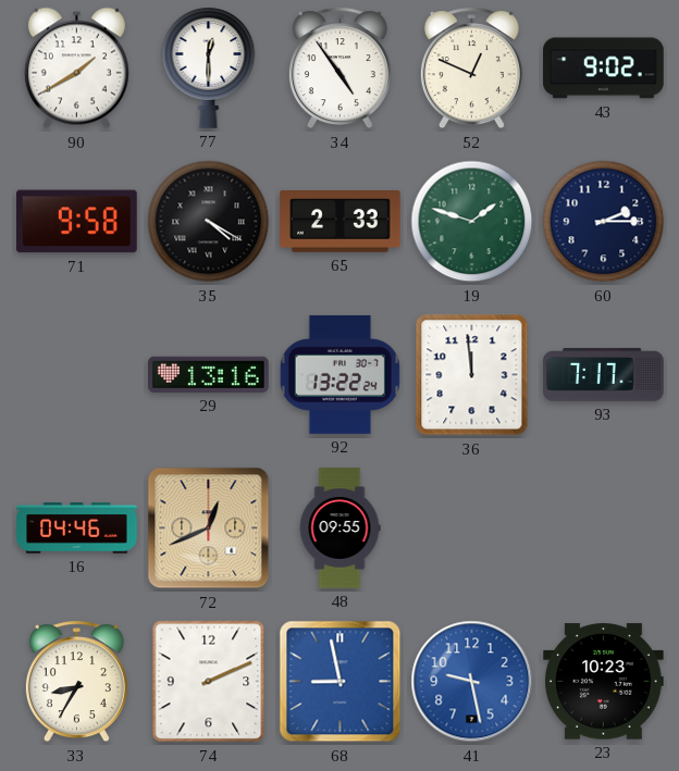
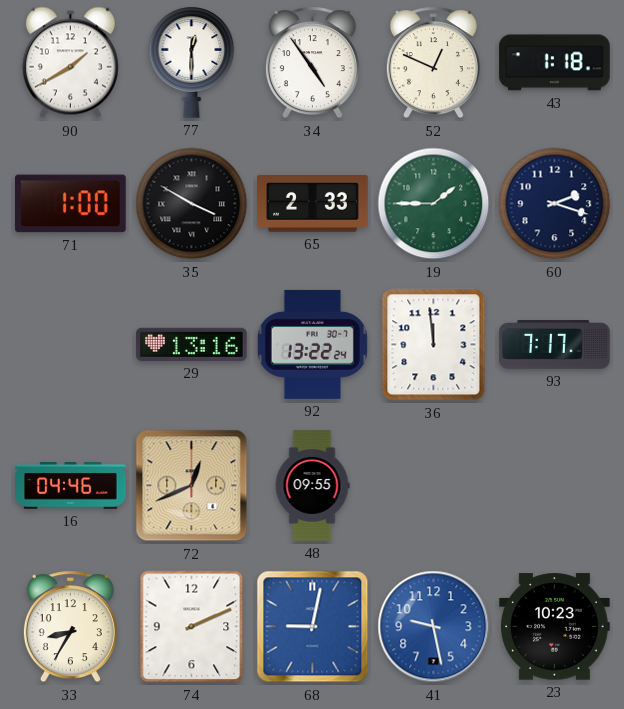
43: 9:02 -> 1:18 (555, 63)
71: 9:58 -> 1:00 (71, 204)
35: 4:20 -> 3:50 (192, 204)
19: 1:48 -> 1:45 (434, 204)
60: 2:15 -> 2:18 (555, 204)
68: 8:58 -> 9:02 (313, 627)
